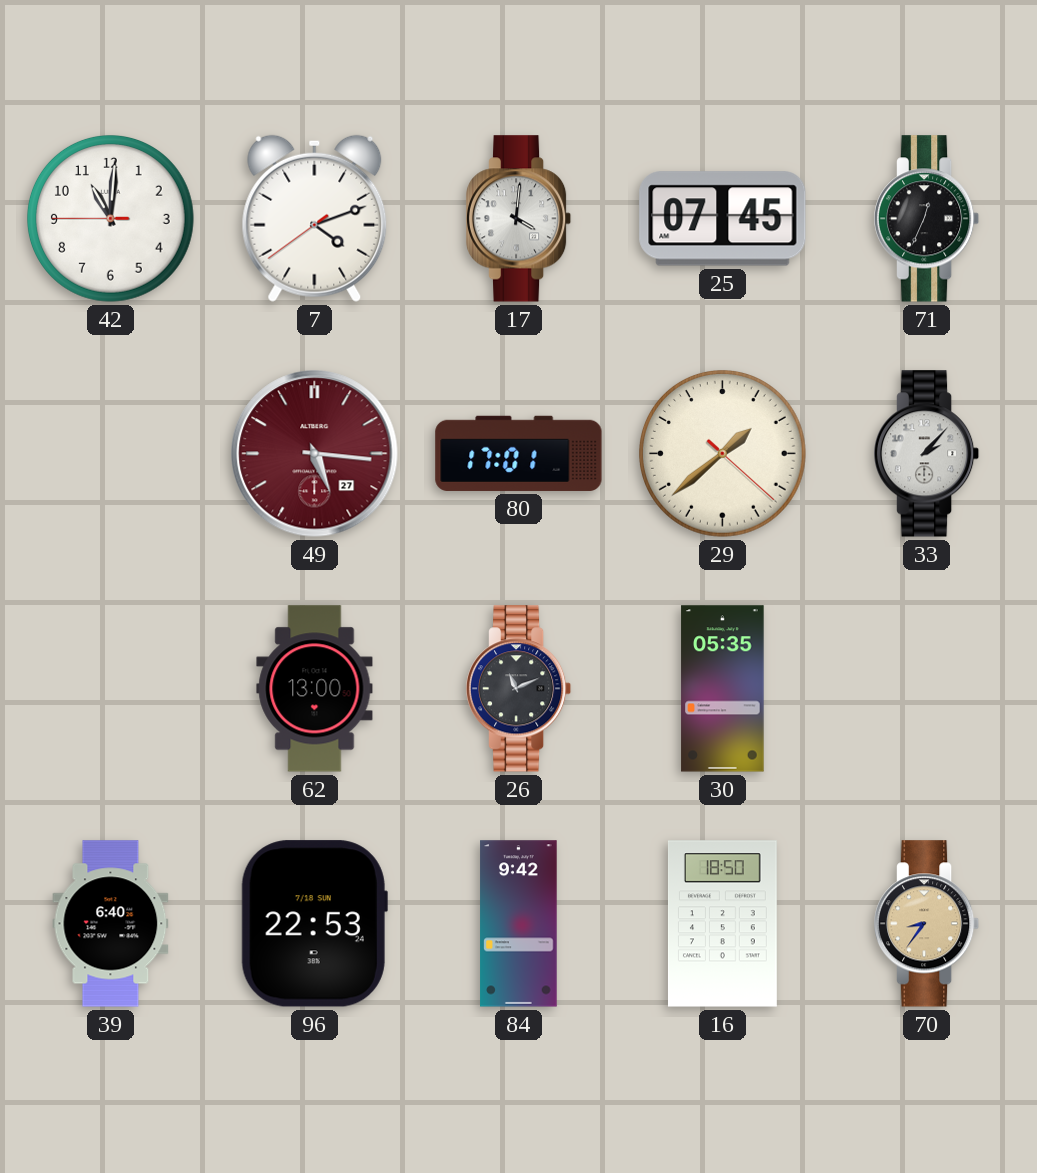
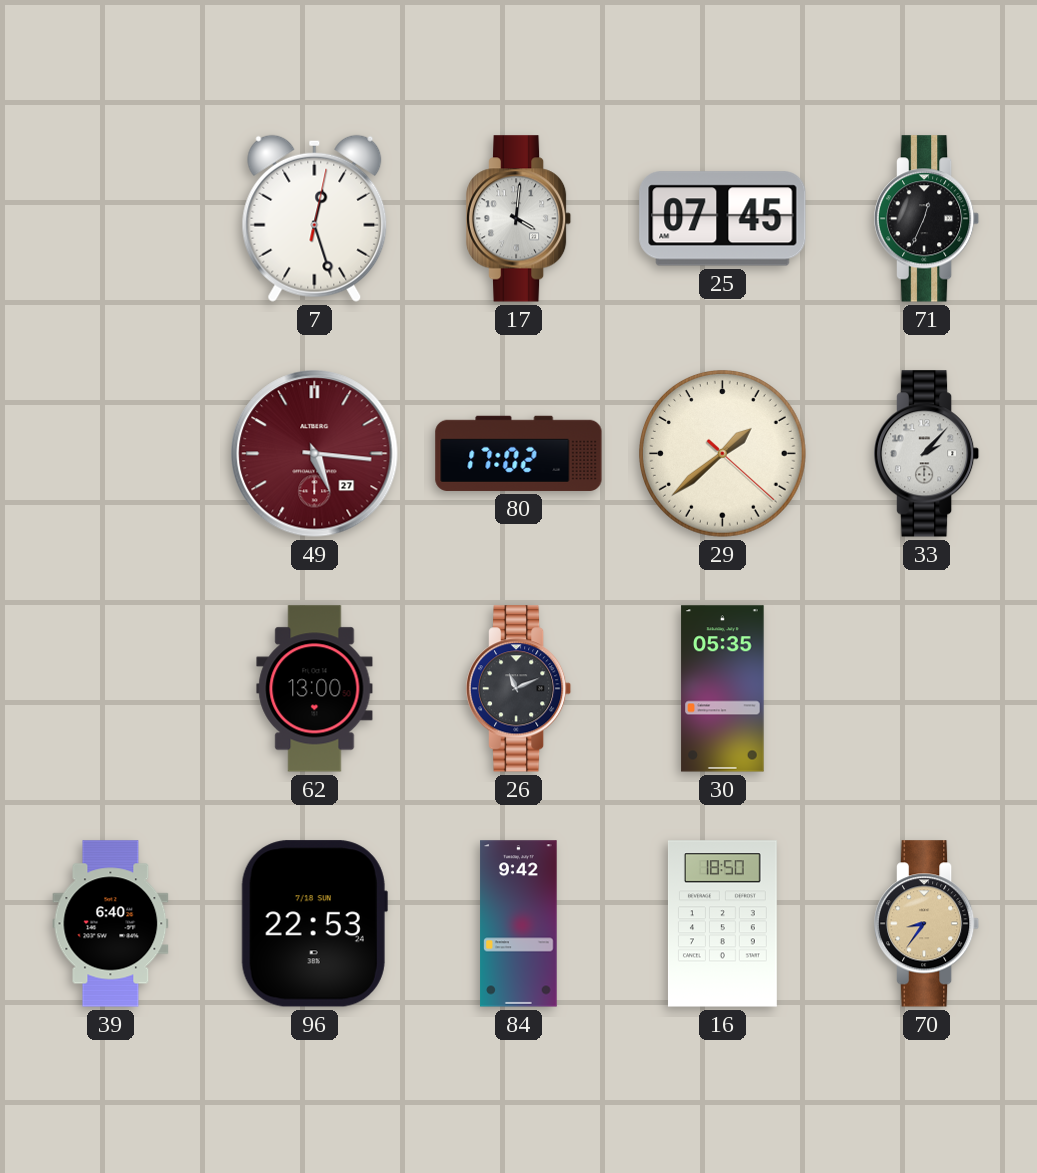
42: 11:00 -> none (111, 219)
7: 4:11 -> 12:27 (315, 218)
80: 17:01 -> 17:02 (519, 453)
